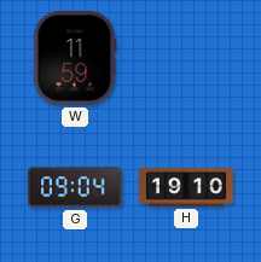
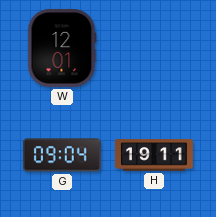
W: 11:59 -> 12:01 (62, 48)
H: 19:10 -> 19:11 (154, 155)
